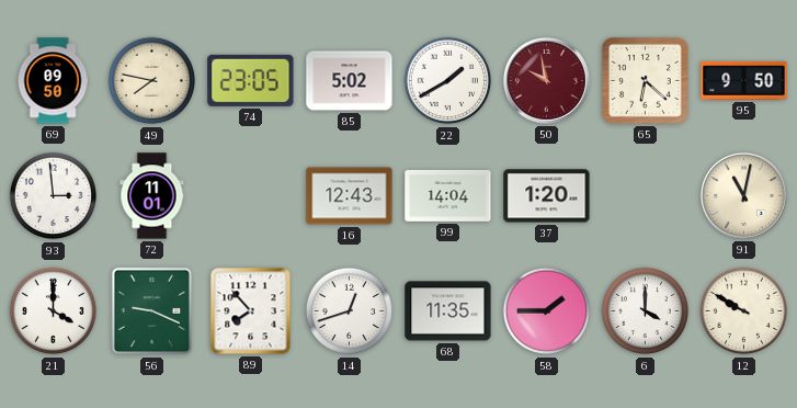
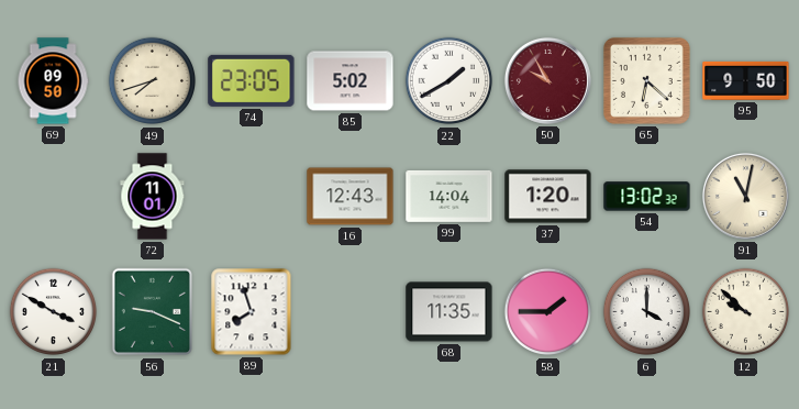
49: 7:47 -> 7:42 (153, 81)
50: 9:58 -> 9:55 (547, 80)
93: 2:59 -> none (54, 196)
54: none -> 13:02 (647, 197)
21: 4:00 -> 3:50 (54, 312)
89: 7:53 -> 7:57 (252, 312)
14: 12:42 -> none (350, 311)
12: 9:50 -> 9:52 (746, 312)
